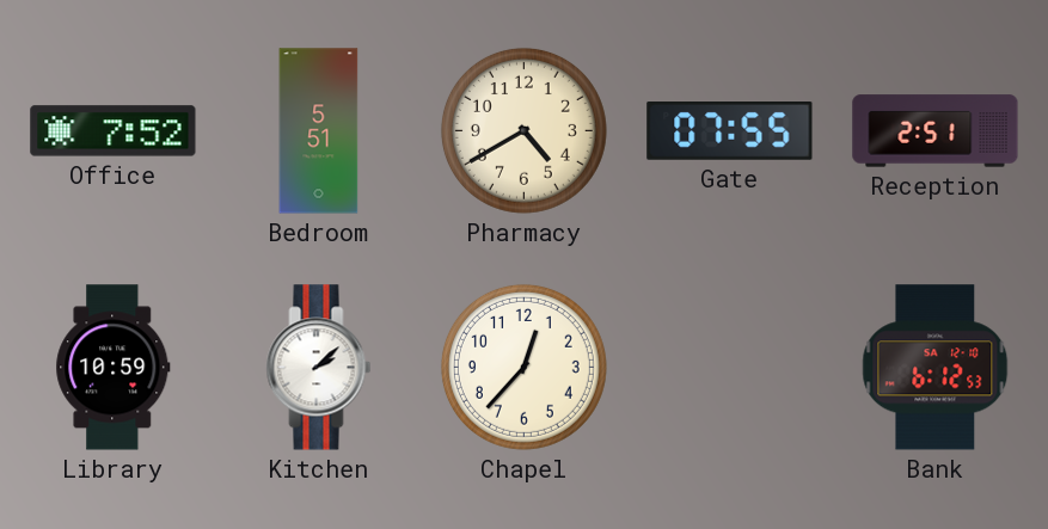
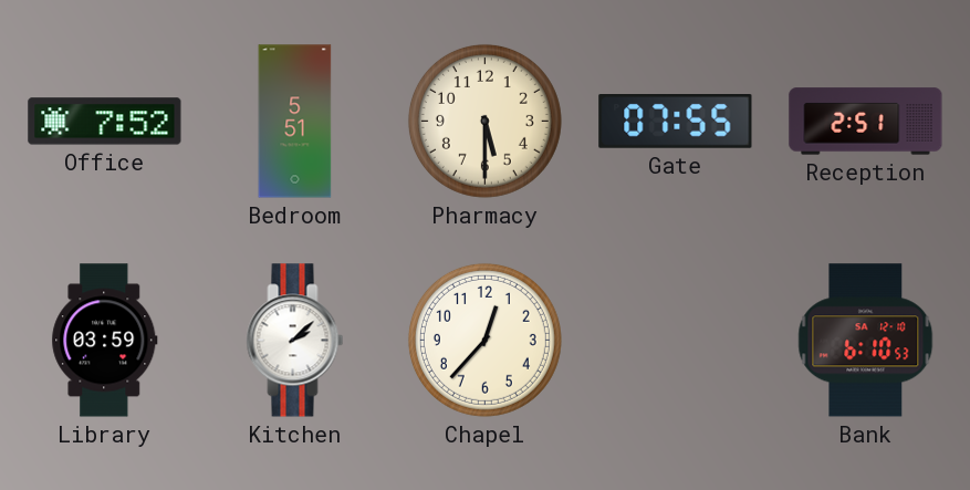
Pharmacy: 4:40 -> 5:30 (484, 121)
Library: 10:59 -> 03:59 (105, 341)
Bank: 6:12 -> 6:10 (866, 341)
